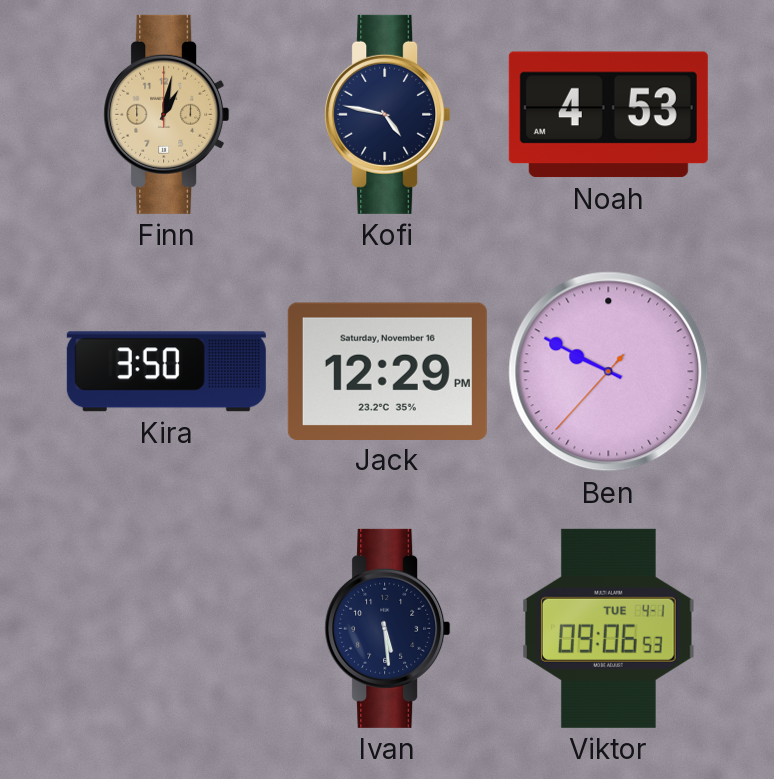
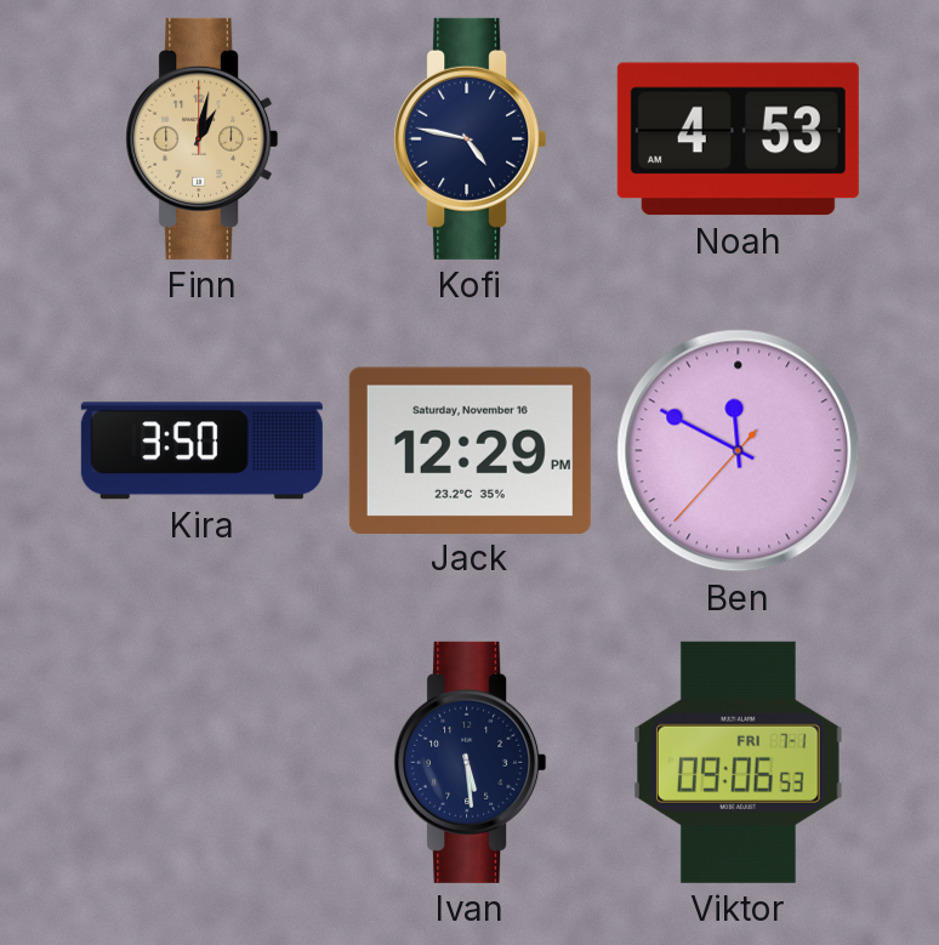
Ben: 9:49 -> 11:49 (739, 451)
Viktor date: TUE 4-1 -> FRI 7-1 (739, 762)
